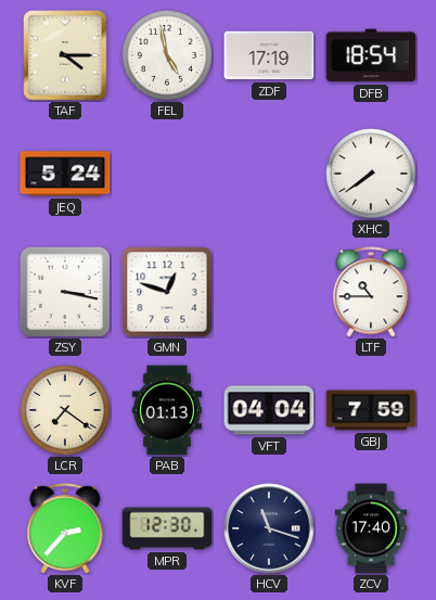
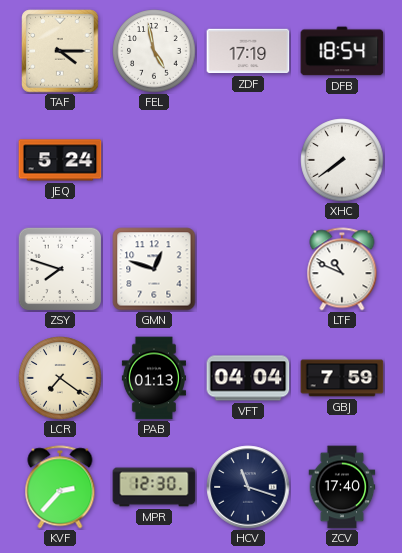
ZSY: 3:17 -> 7:48 (60, 269)
LTF: 10:45 -> 10:49 (342, 269)
